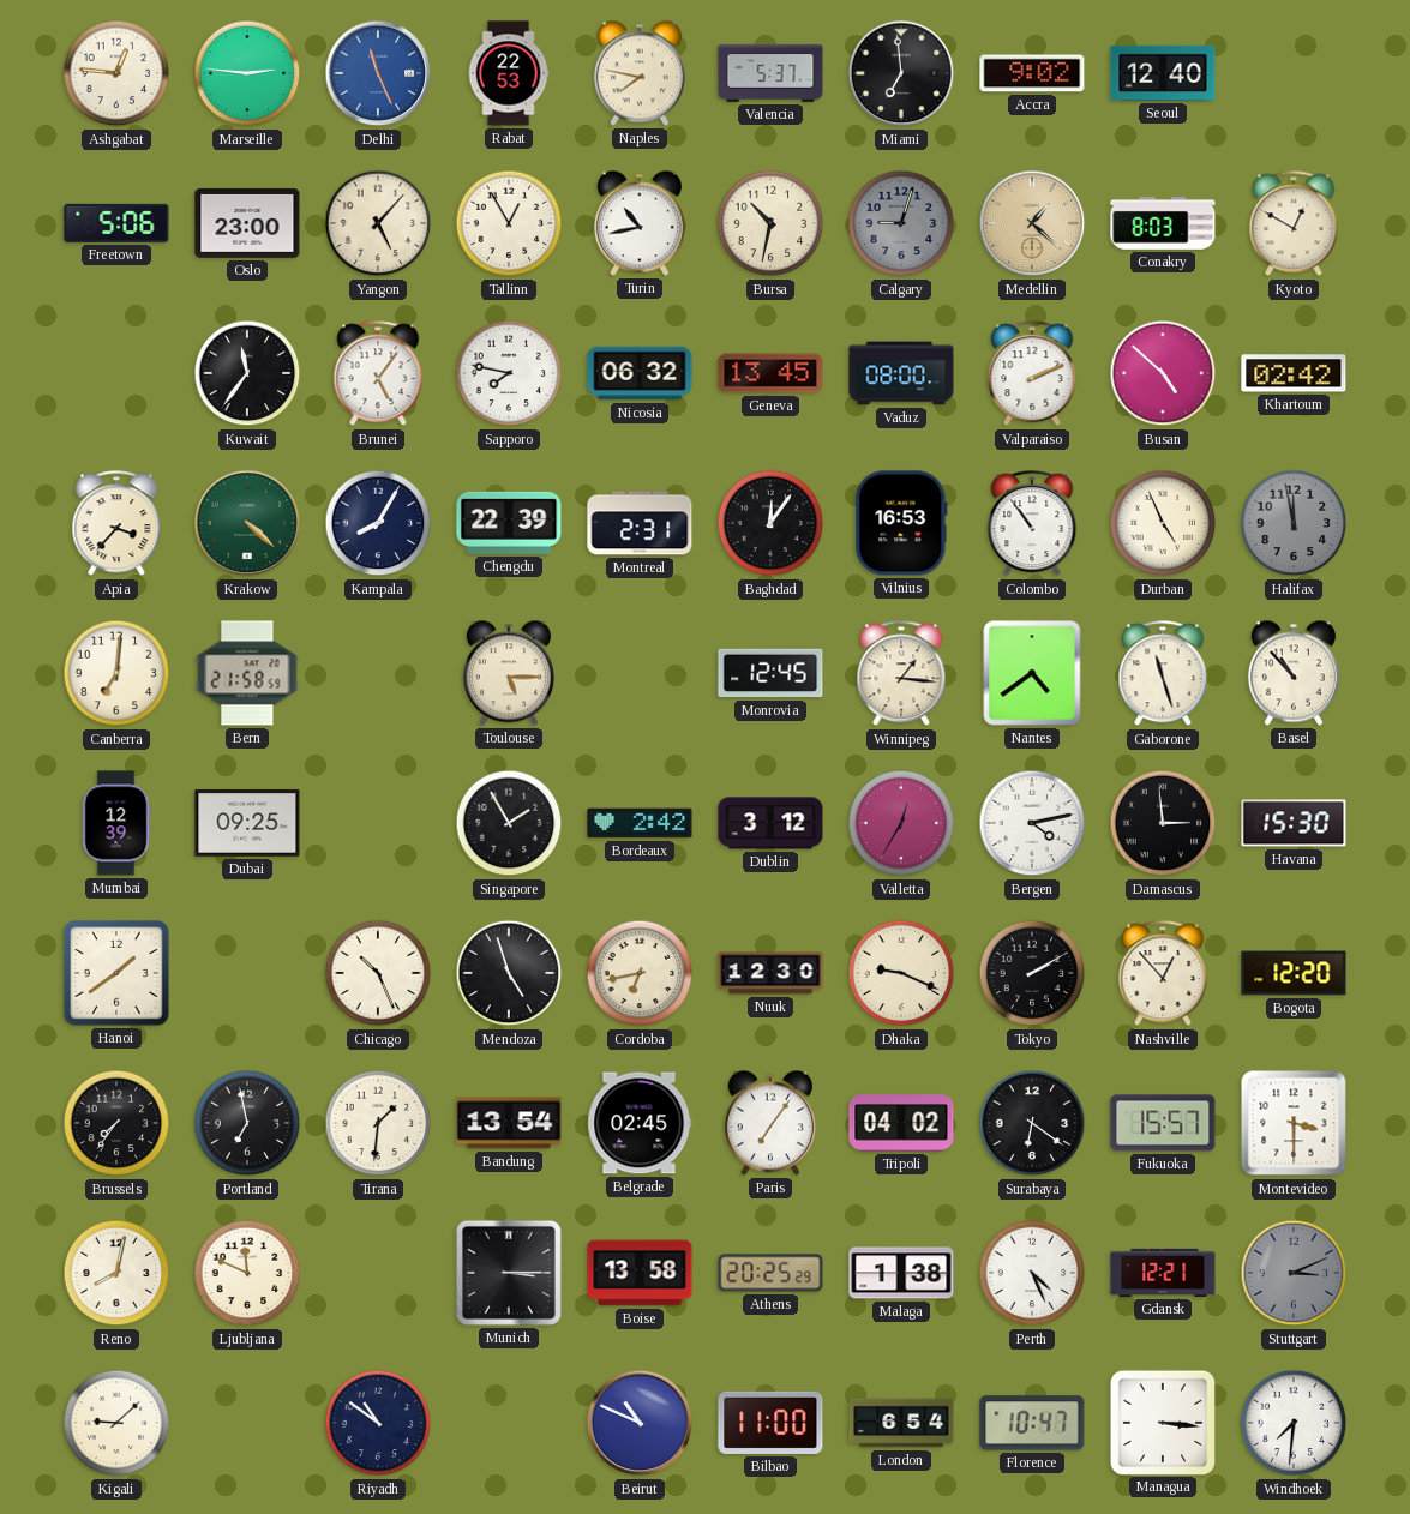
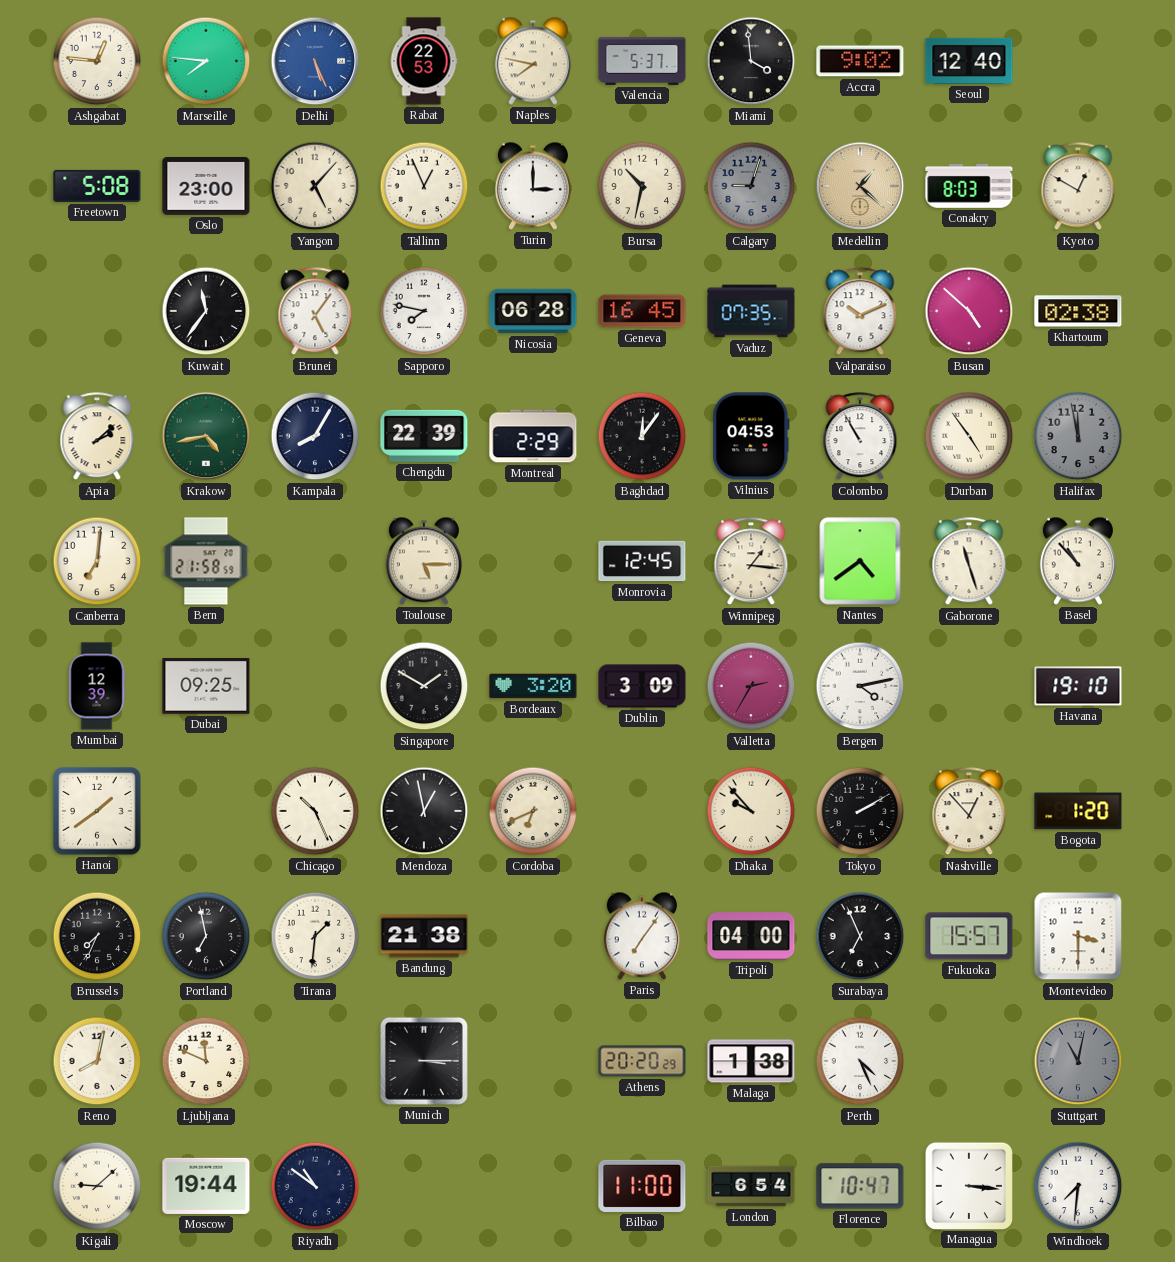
Marseille: 2:46 -> 7:46 (206, 61)
Delhi: 11:26 -> 5:26 (315, 61)
Miami: 6:59 -> 3:59 (751, 61)
Freetown: 5:06 -> 5:08 (97, 186)
Tallinn: 12:55 -> 12:56 (424, 186)
Turin: 10:43 -> 3:00 (533, 186)
Nicosia: 06:32 -> 06:28 (533, 311)
Geneva: 13:45 -> 16:45 (642, 311)
Vaduz: 08:00 -> 07:35 (751, 311)
Valparaiso: 2:11 -> 10:11 (860, 312)
Khartoum: 02:42 -> 02:38 (1078, 311)
Apia: 3:37 -> 2:08 (97, 437)
Krakow: 4:22 -> 4:43 (206, 436)
Montreal: 2:31 -> 2:29 (533, 436)
Vilnius: 16:53 -> 04:53 (751, 436)
Colombo: 10:54 -> 10:55 (860, 437)
Durban: 4:56 -> 4:54 (969, 436)
Singapore: 1:55 -> 1:50 (424, 686)
Bordeaux: 2:42 -> 3:20 (533, 686)
Dublin: 3:12 -> 3:09 (642, 686)
Valletta: 12:35 -> 2:35 (751, 686)
Damascus: 2:59 -> none (1163, 823)
Havana: 15:30 -> 19:10 (1078, 686)
Mendoza: 4:57 -> 12:58 (424, 811)
Cordoba: 6:43 -> 6:41 (533, 811)
Nuuk: 12:30 -> none (770, 973)
Dhaka: 9:19 -> 9:53 (751, 811)
Bogota: 12:20 -> 1:20 (1078, 811)
Brussels: 7:36 -> 7:34 (97, 936)
Bandung: 13:54 -> 21:38 (424, 936)
Belgrade: 02:45 -> none (640, 1123)
Tripoli: 04:02 -> 04:00 (751, 936)
Surabaya: 6:21 -> 6:56 (860, 936)
Boise: 13:58 -> none (640, 1273)
Athens: 20:25 -> 20:20 (642, 1061)
Gdansk: 12:21 -> none (1163, 1273)
Stuttgart: 3:11 -> 11:02 (1078, 1061)
Moscow: none -> 19:44 (206, 1186)
Beirut: 10:49 -> none (640, 1423)
